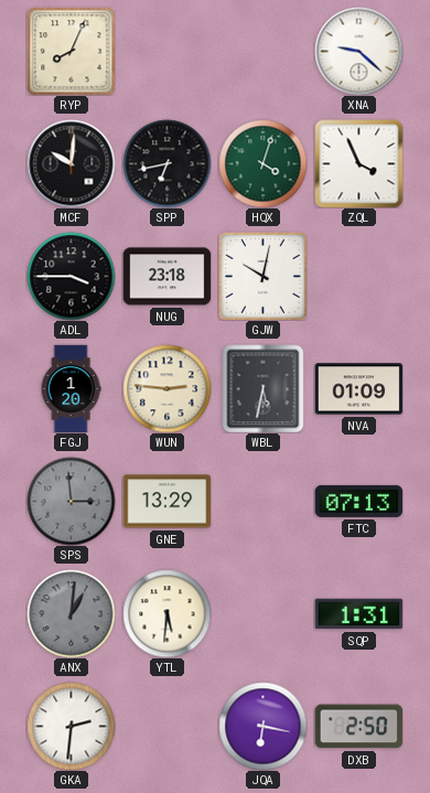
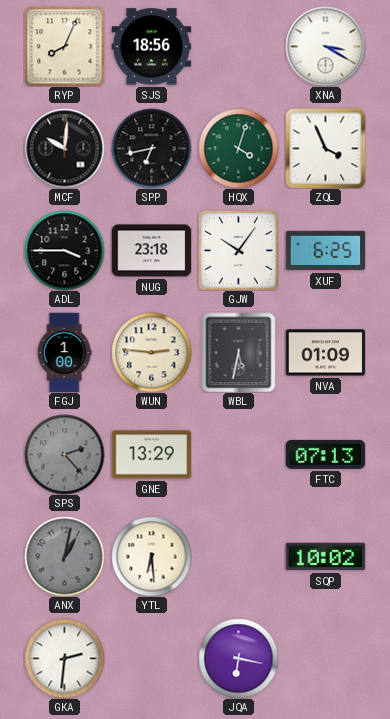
SJS: none -> 18:56 (151, 47)
XNA: 9:22 -> 3:20 (325, 46)
GJW: 10:02 -> 10:06 (238, 250)
XUF: none -> 6:25 (325, 251)
FGJ: 1:20 -> 1:00 (64, 352)
SPS: 2:59 -> 2:23 (64, 454)
ANX: 1:01 -> 1:02 (64, 556)
YTL: 5:31 -> 6:29 (151, 556)
SQP: 1:31 -> 10:02 (325, 557)
DXB: 2:50 -> none (358, 727)
